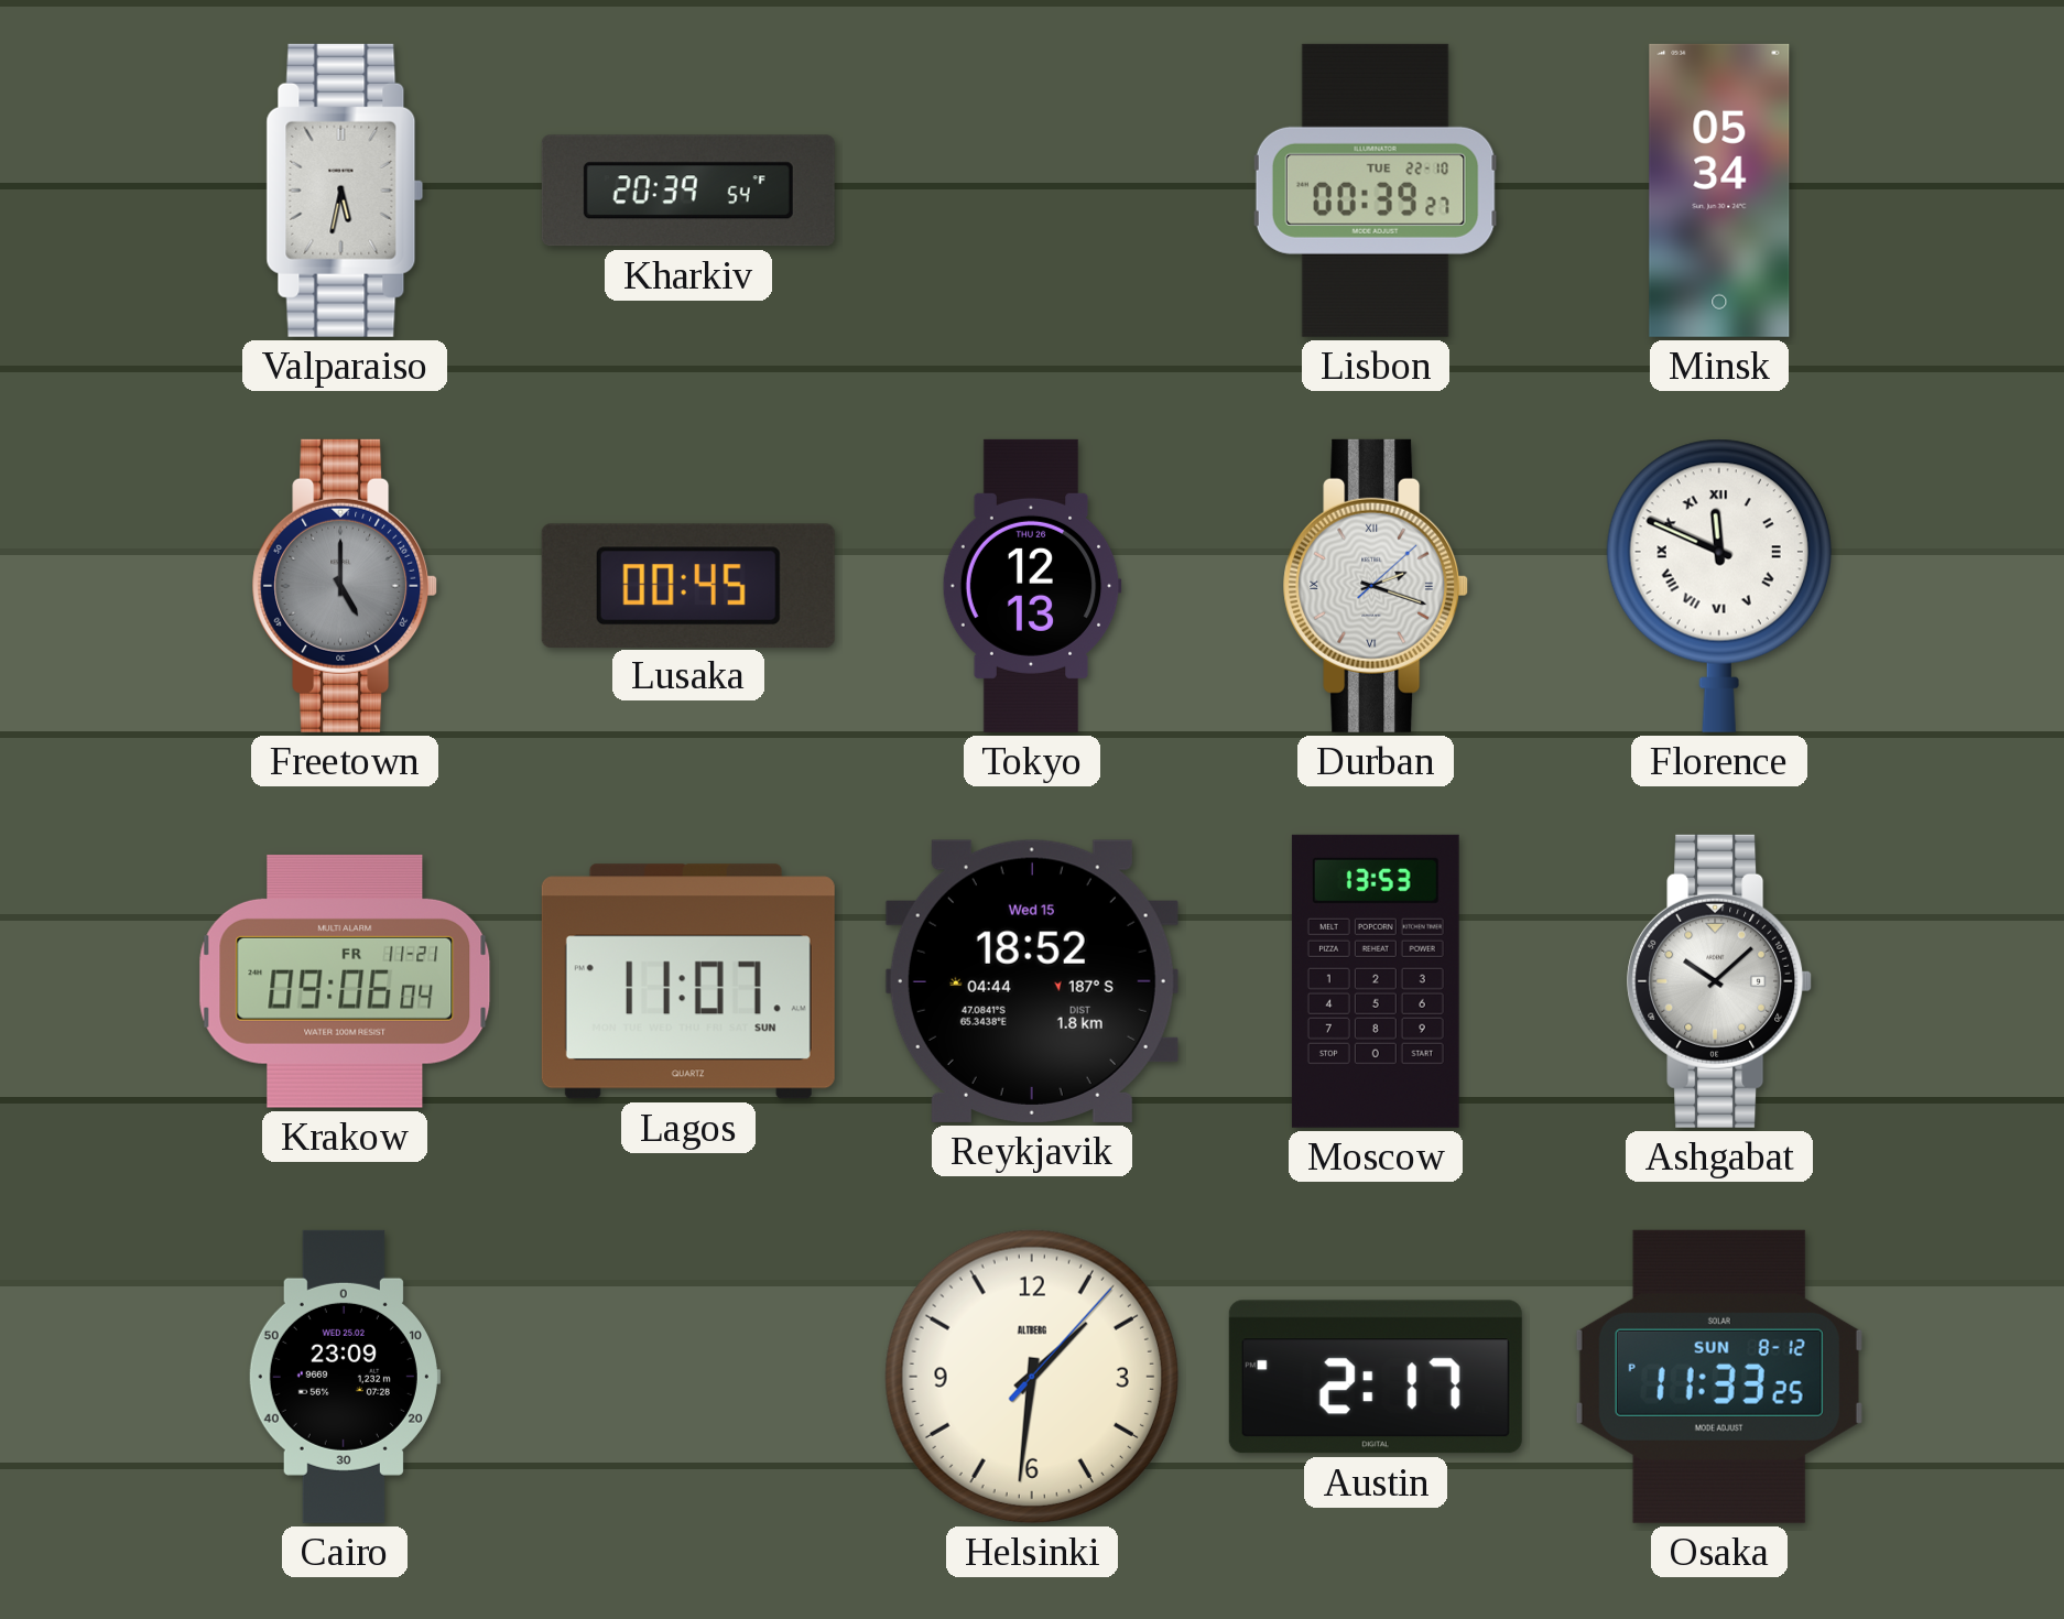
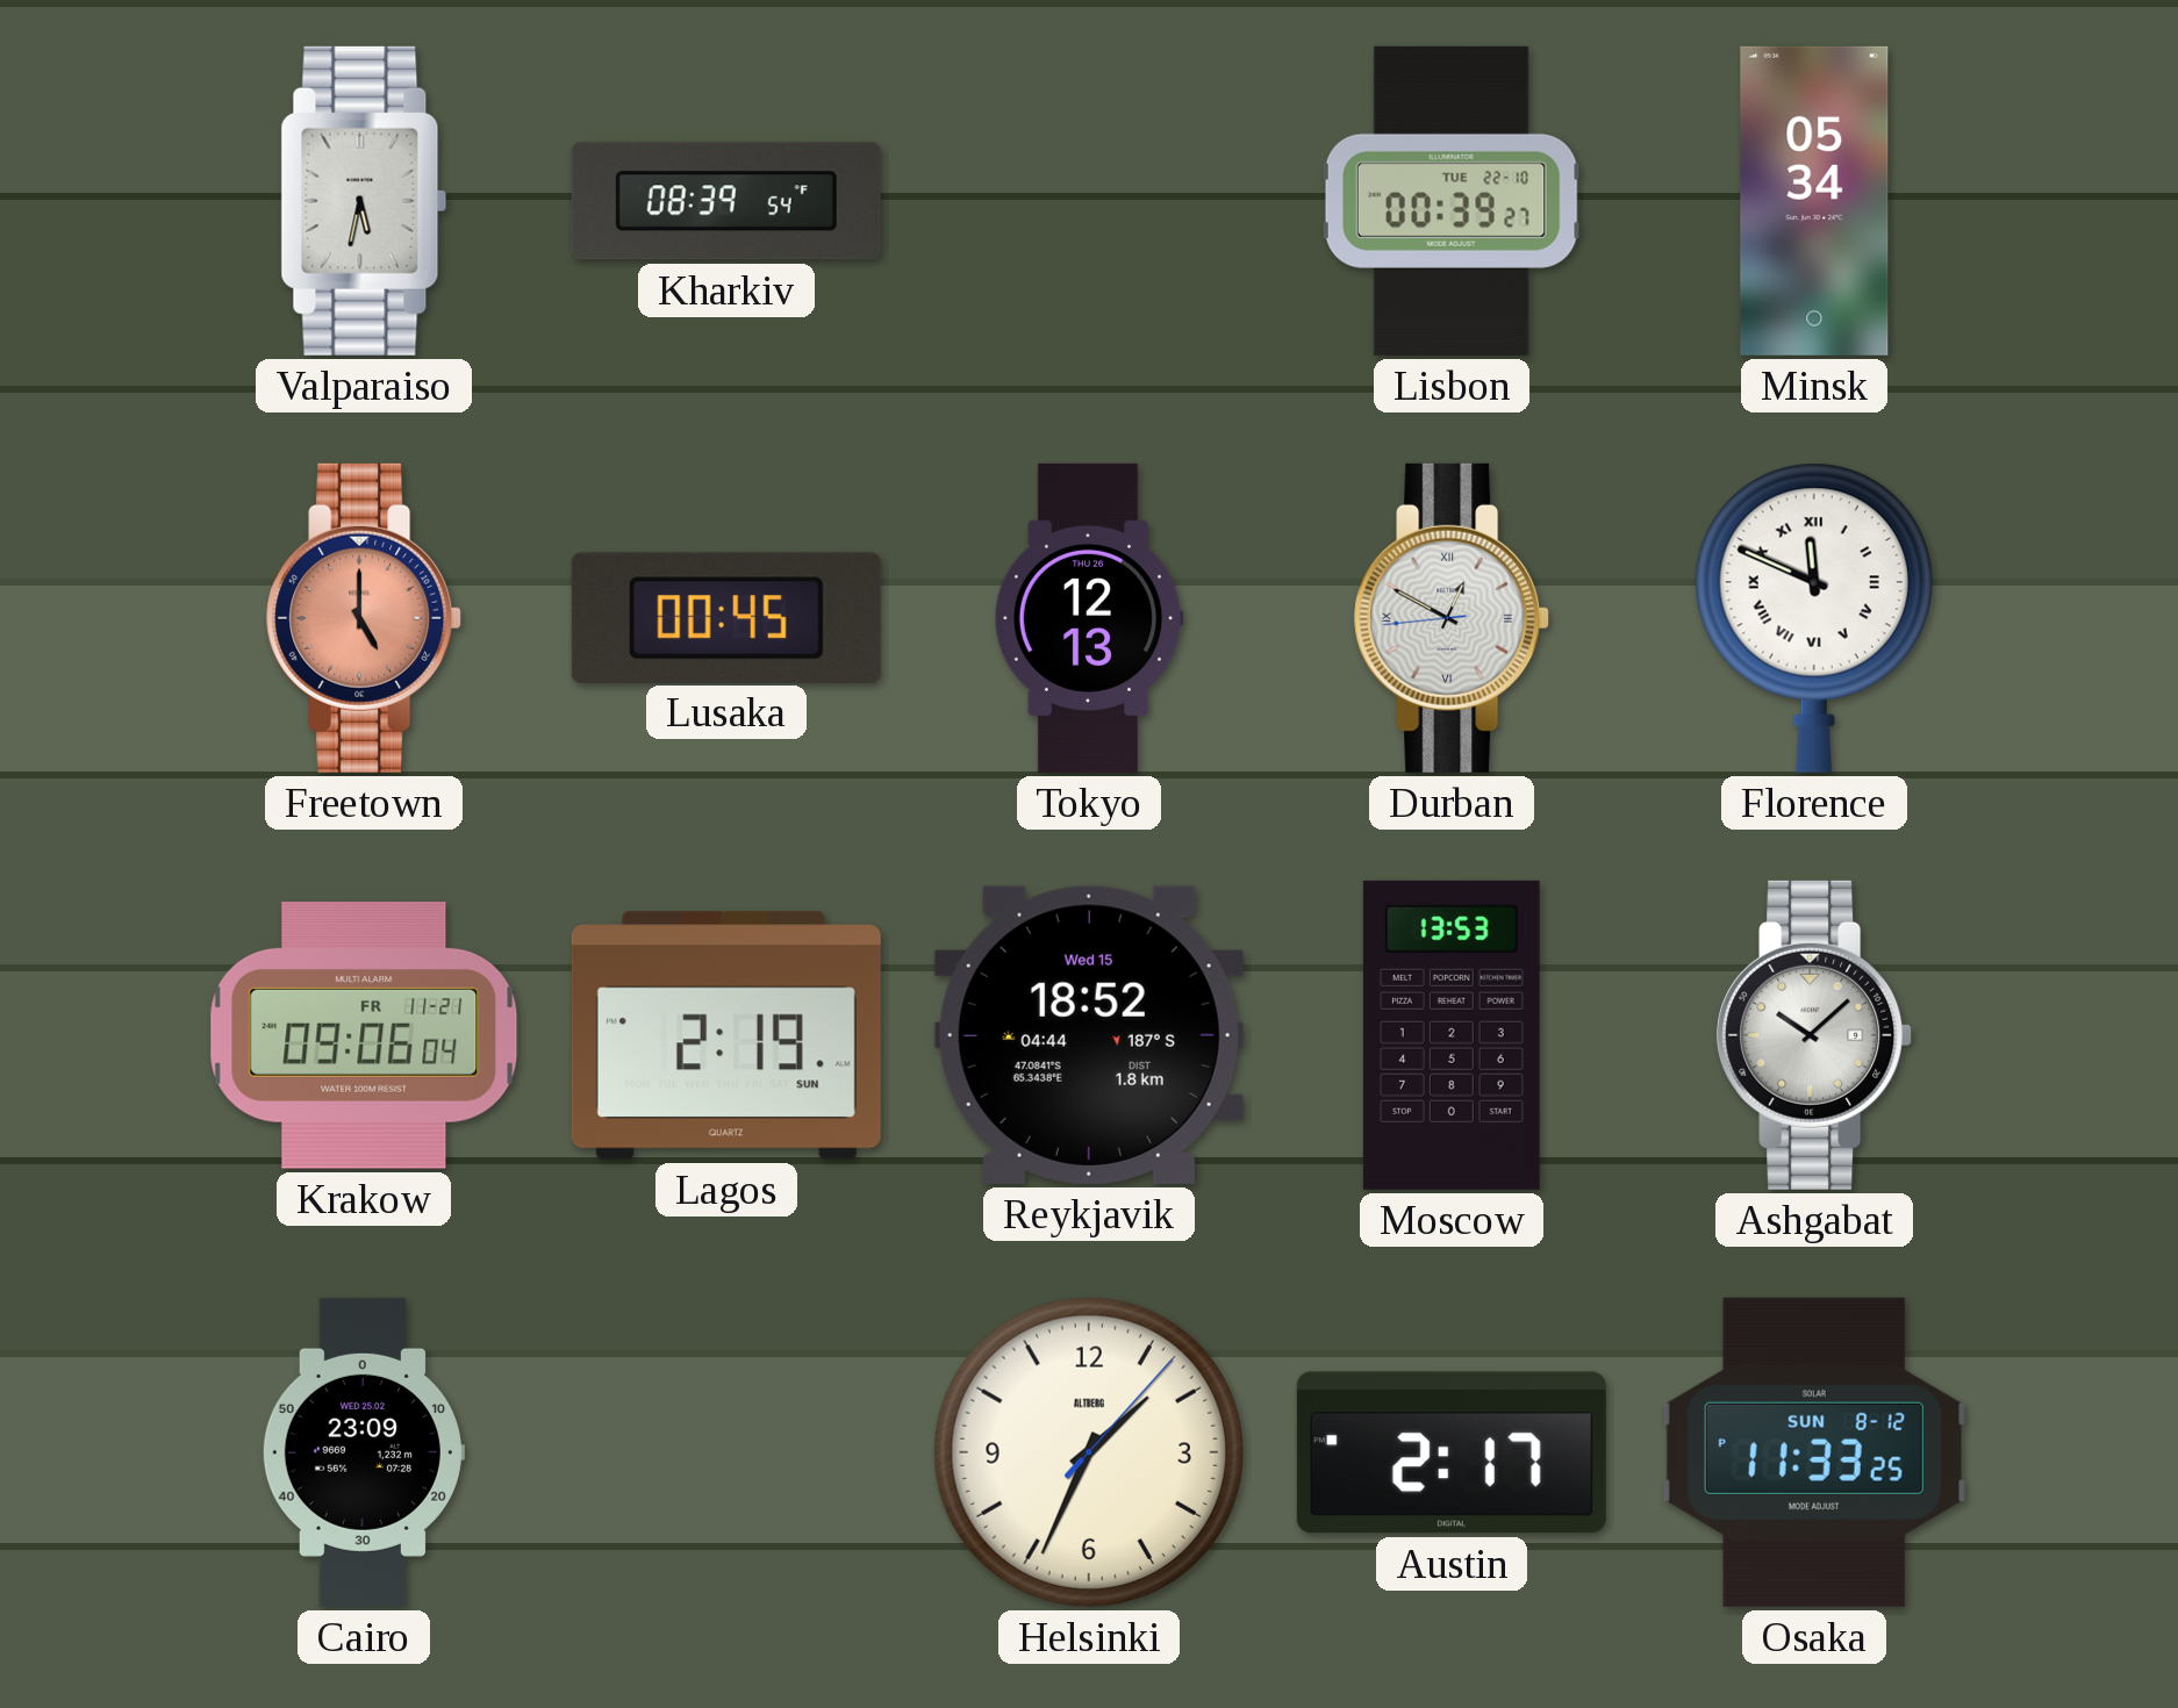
Kharkiv: 20:39 -> 08:39 (726, 201)
Freetown dial: grey -> salmon (364, 618)
Durban: 2:18 -> 12:49 (1452, 618)
Lagos: 11:07 -> 2:19 (726, 1035)
Helsinki: 1:31 -> 1:34 (1089, 1452)
